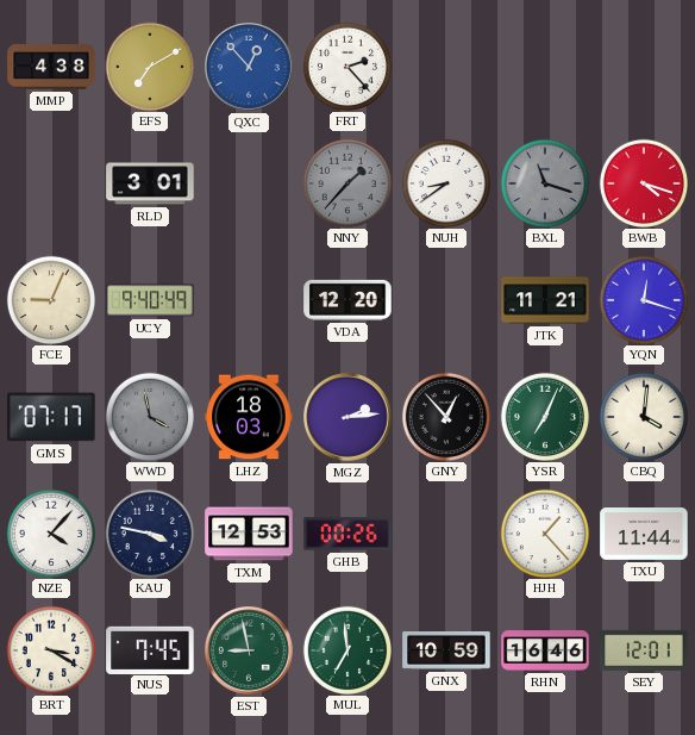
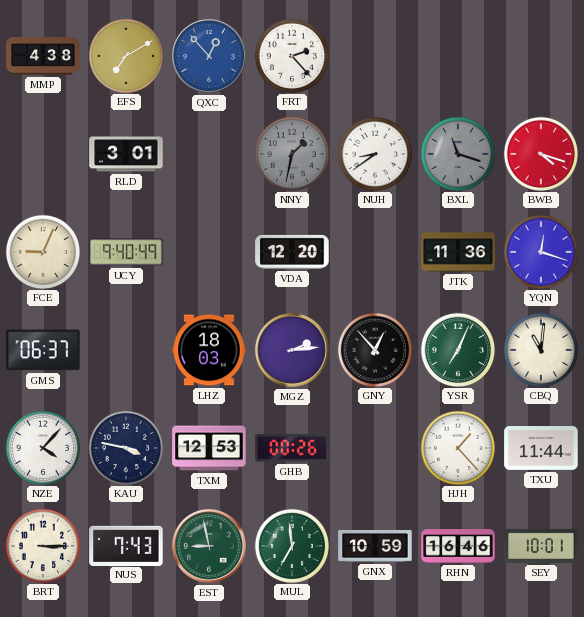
NNY: 1:37 -> 1:32 (291, 153)
JTK: 11:21 -> 11:36 (458, 252)
GMS: 07:17 -> 06:37 (43, 350)
WWD: 3:58 -> none (149, 416)
CBQ: 4:01 -> 11:01 (540, 349)
BRT: 3:20 -> 3:15 (42, 545)
NUS: 7:45 -> 7:43 (126, 545)
SEY: 12:01 -> 10:01 (541, 546)
